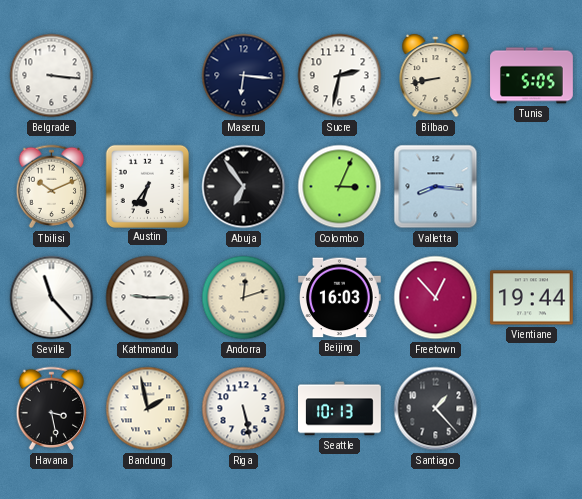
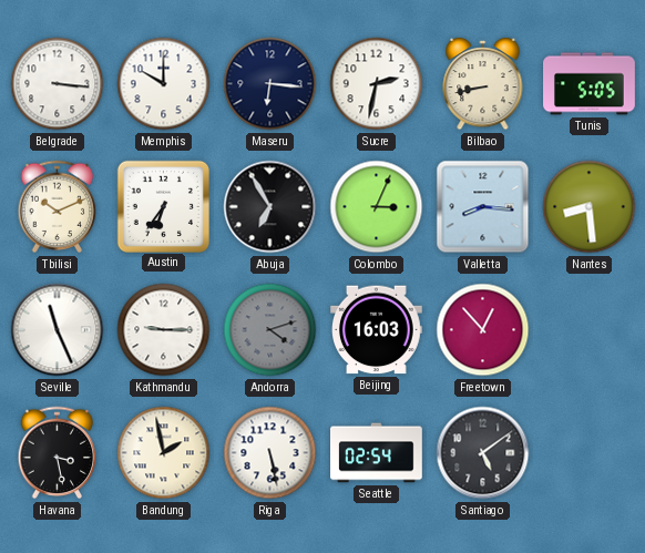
Memphis: none -> 10:00 (164, 84)
Abuja: 6:54 -> 6:55 (270, 207)
Nantes: none -> 8:29 (590, 207)
Seville: 11:23 -> 11:26 (58, 330)
Andorra: 12:12 -> 4:12 (270, 330)
Andorra dial: cream -> grey (270, 330)
Vientiane: 19:44 -> none (532, 298)
Seattle: 10:13 -> 02:54 (377, 453)
Santiago: 1:23 -> 5:09 (483, 453)
